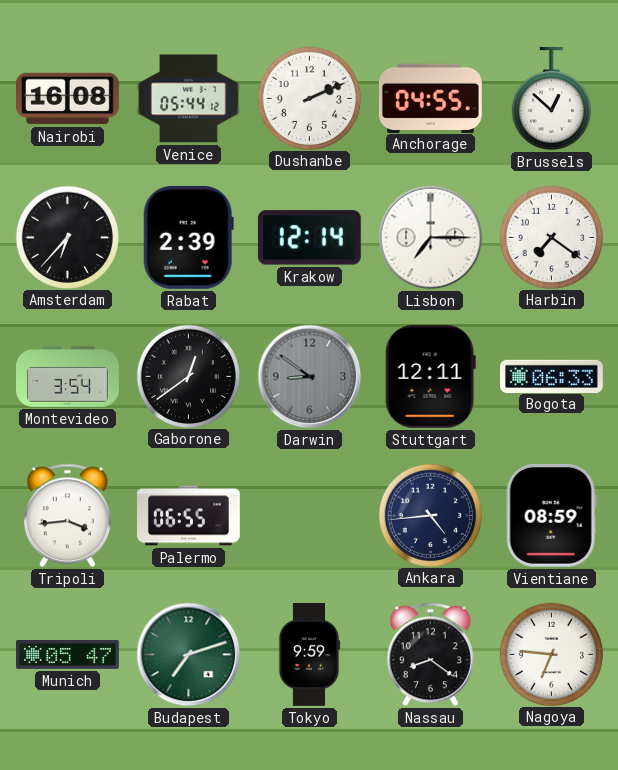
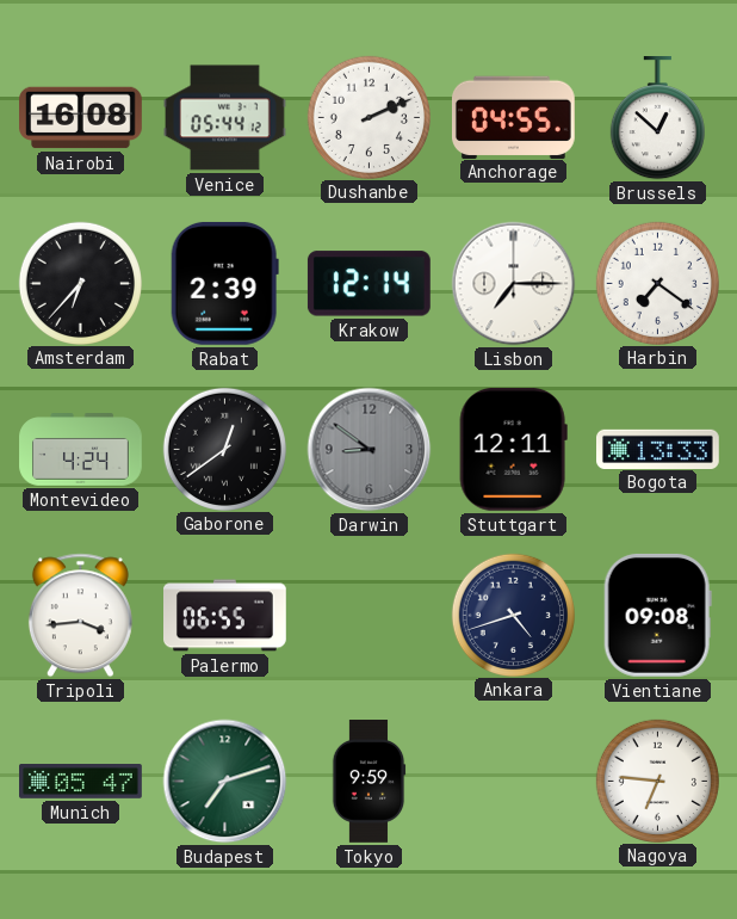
Montevideo: 3:54 -> 4:24 (81, 450)
Bogota: 06:33 -> 13:33 (658, 449)
Ankara: 4:44 -> 4:42 (513, 615)
Vientiane: 08:59 -> 09:08 (657, 615)
Nassau: 8:21 -> none (430, 655)
